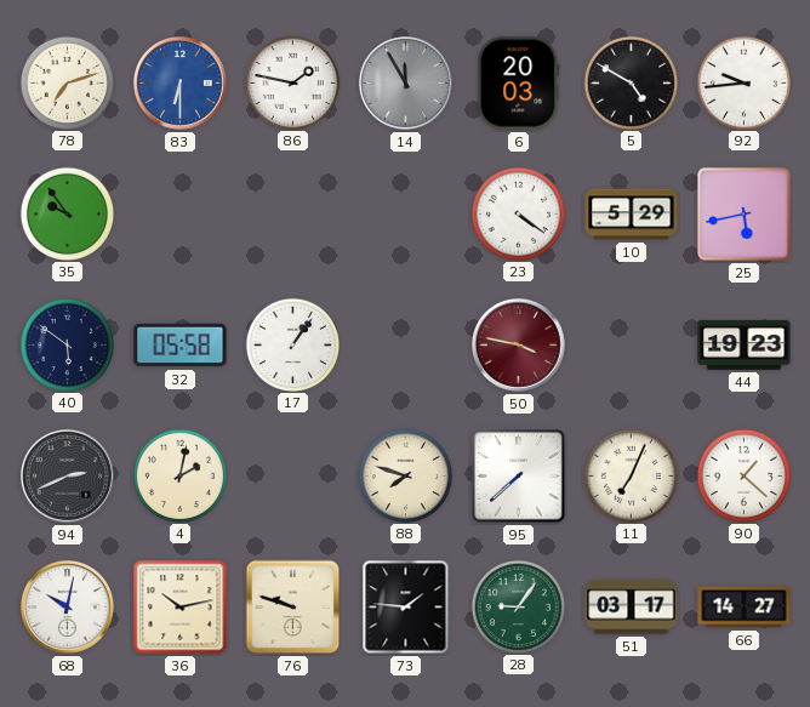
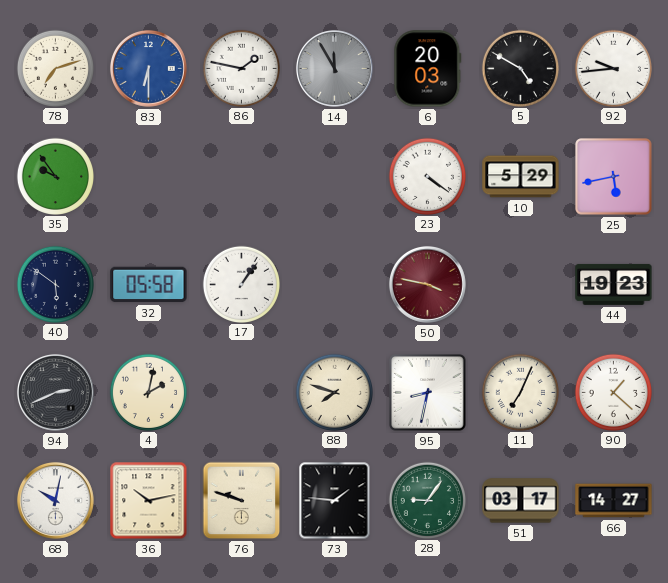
95: 7:38 -> 8:32 (428, 393)
